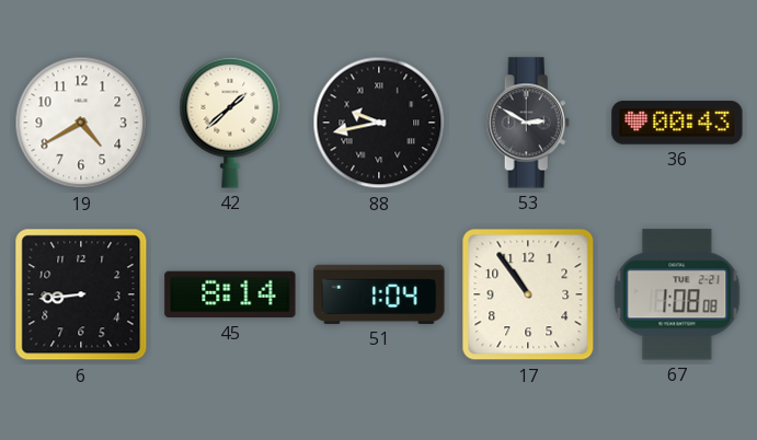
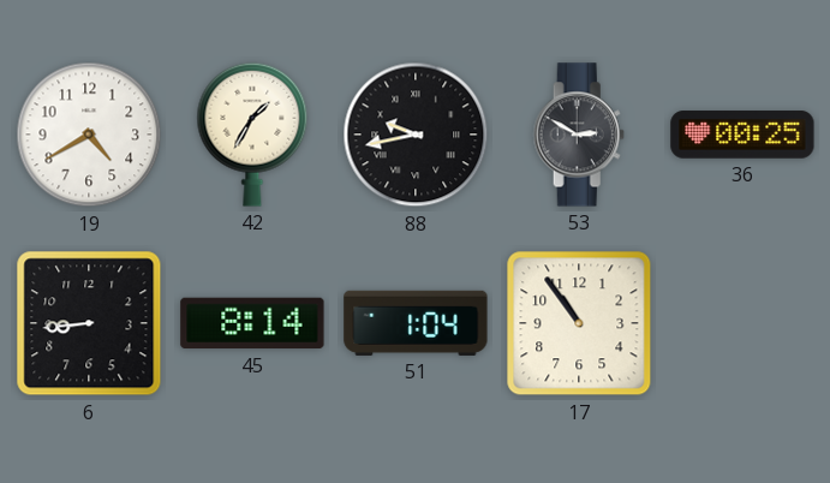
42: 1:38 -> 1:35 (252, 135)
36: 00:43 -> 00:25 (742, 135)
67: 1:08 -> none (677, 294)
